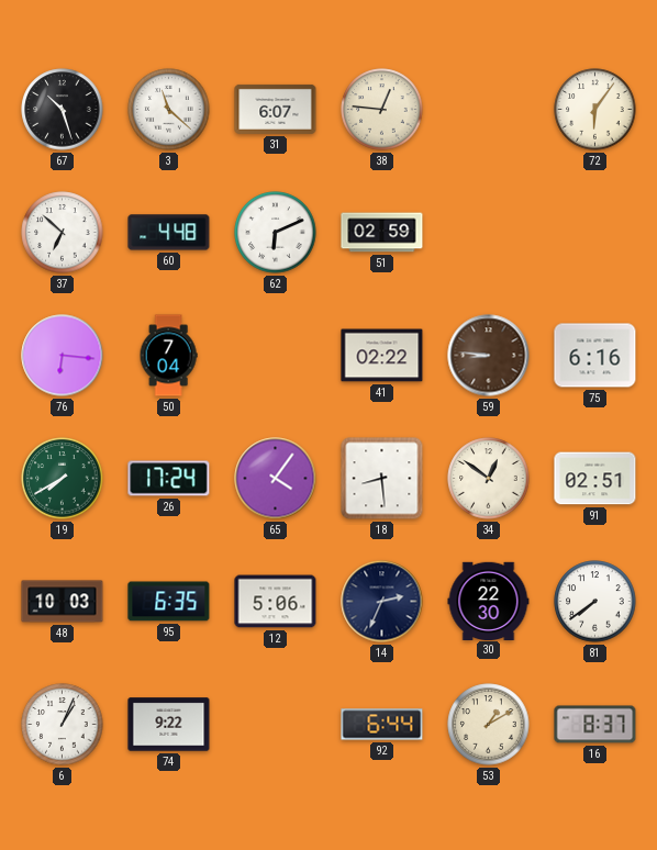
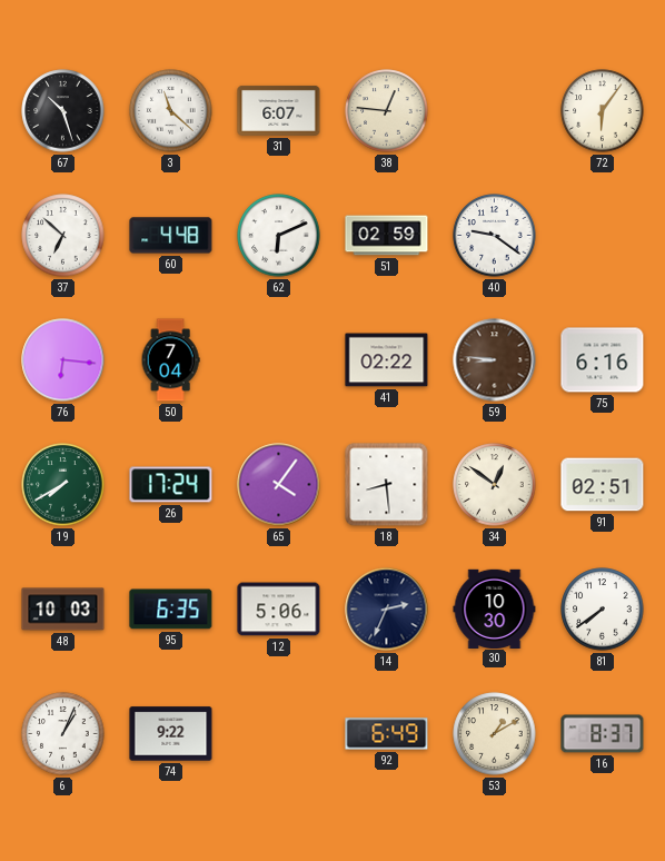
40: none -> 9:21 (495, 236)
30: 22:30 -> 10:30 (495, 608)
92: 6:44 -> 6:49 (387, 734)
